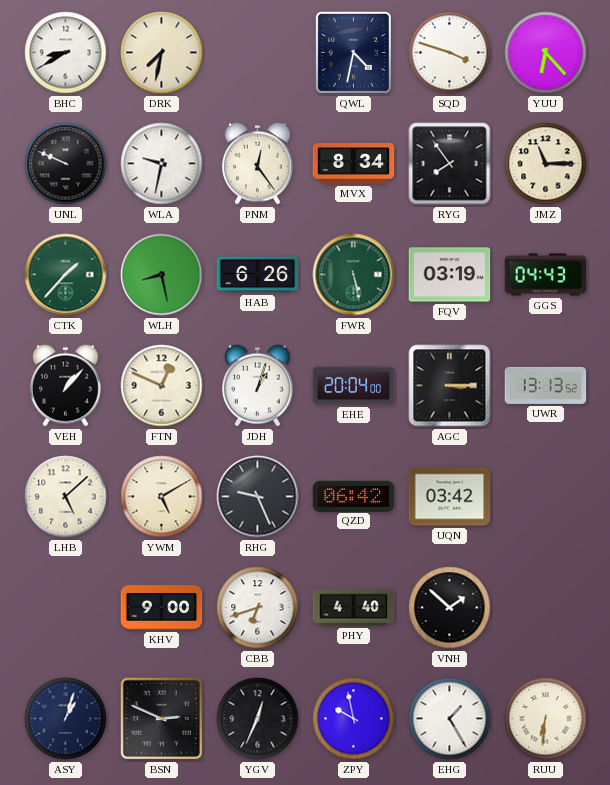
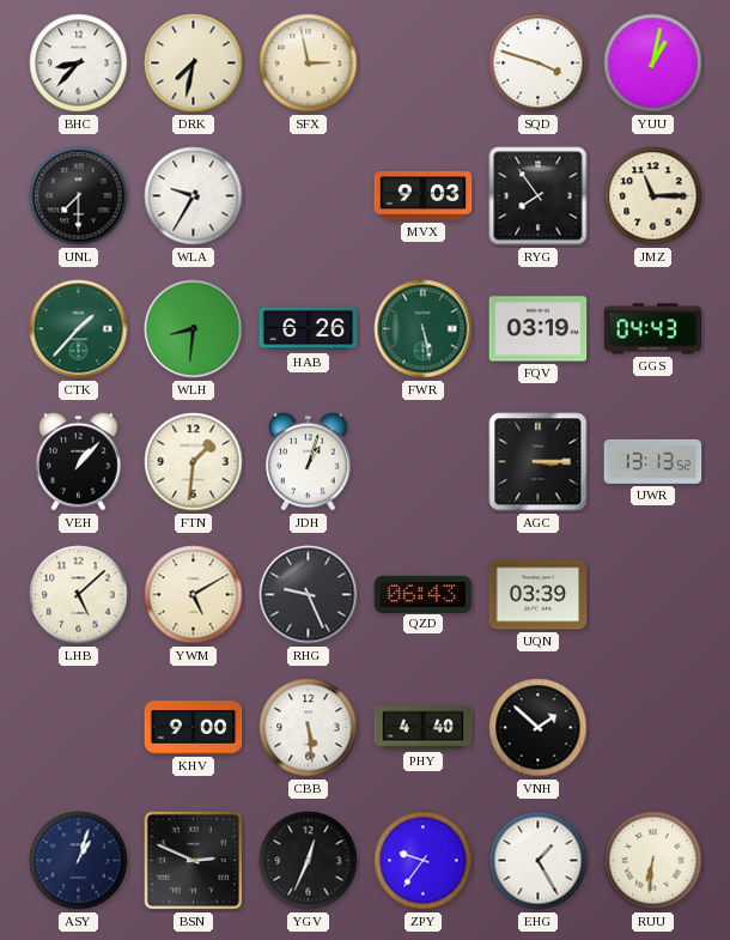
BHC: 8:40 -> 8:37 (79, 63)
SFX: none -> 2:58 (309, 63)
QWL: 4:32 -> none (353, 52)
YUU: 6:23 -> 1:02 (653, 63)
UNL: 9:49 -> 7:30 (79, 196)
WLA: 9:32 -> 9:35 (194, 196)
PNM: 12:24 -> none (258, 163)
MVX: 8:34 -> 9:03 (424, 195)
WLH: 8:28 -> 8:31 (194, 329)
FTN: 12:49 -> 1:31 (194, 462)
EHE: 20:04 -> none (354, 386)
QZD: 06:42 -> 06:43 (424, 594)
UQN: 03:42 -> 03:39 (539, 595)
CBB: 6:42 -> 5:29 (309, 728)
ZPY: 9:58 -> 9:36 (424, 861)
